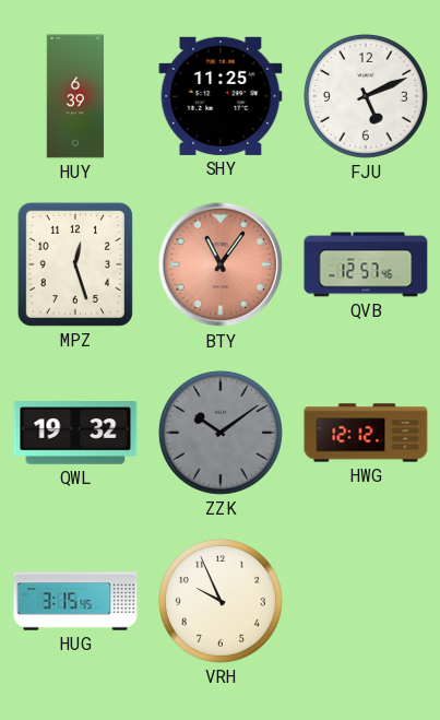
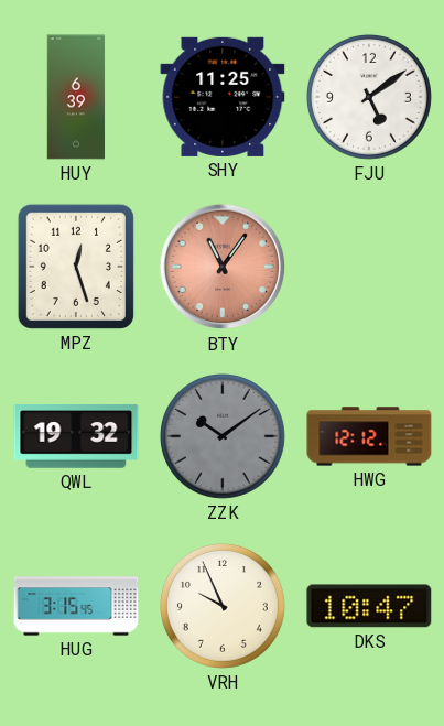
FJU: 5:11 -> 5:09 (369, 97)
QVB: 12:57 -> none (366, 264)
DKS: none -> 10:47 (369, 606)
